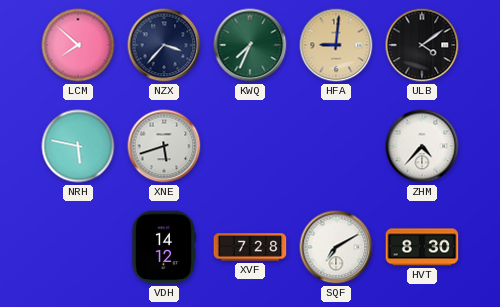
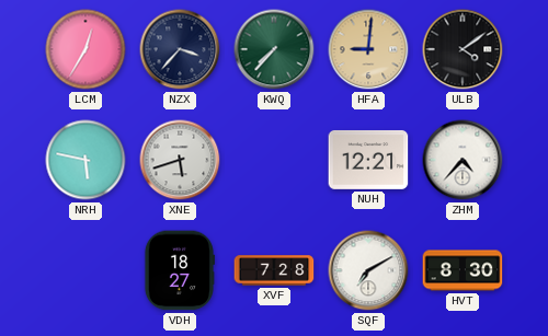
LCM: 7:52 -> 12:35 (85, 49)
KWQ: 7:34 -> 7:37 (274, 49)
NUH: none -> 12:21 (368, 160)
VDH: 14:12 -> 18:27 (179, 270)
